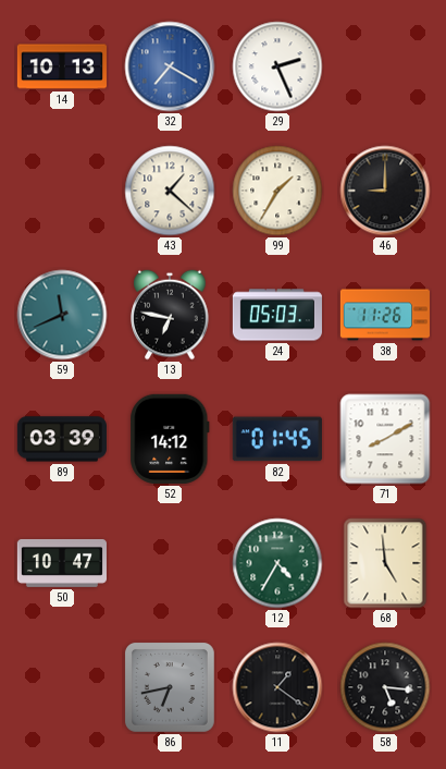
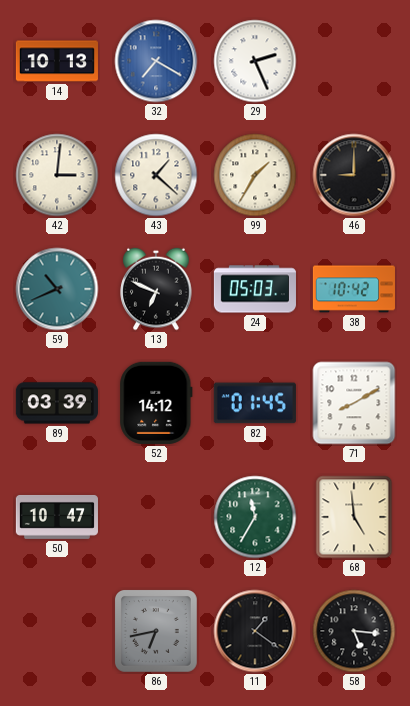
42: none -> 3:01 (57, 175)
59: 11:41 -> 10:41 (57, 289)
13: 6:47 -> 6:49 (156, 289)
38: 11:26 -> 10:42 (354, 289)
12: 4:35 -> 11:35 (255, 517)
